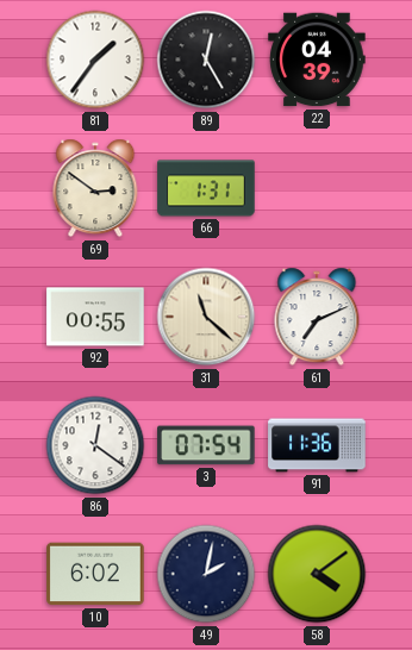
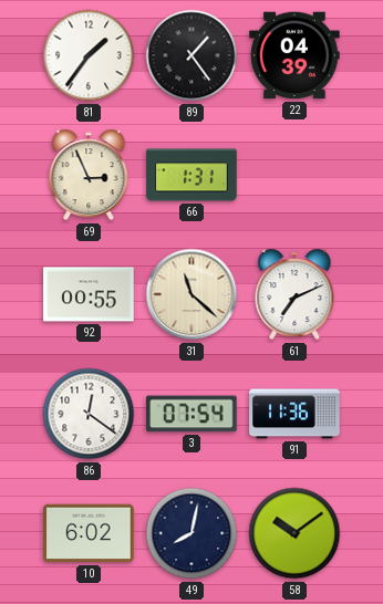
89: 12:25 -> 1:24 (191, 55)
69: 2:51 -> 2:56 (89, 175)
49: 2:02 -> 8:02 (191, 533)
58: 4:09 -> 10:09 (294, 533)
